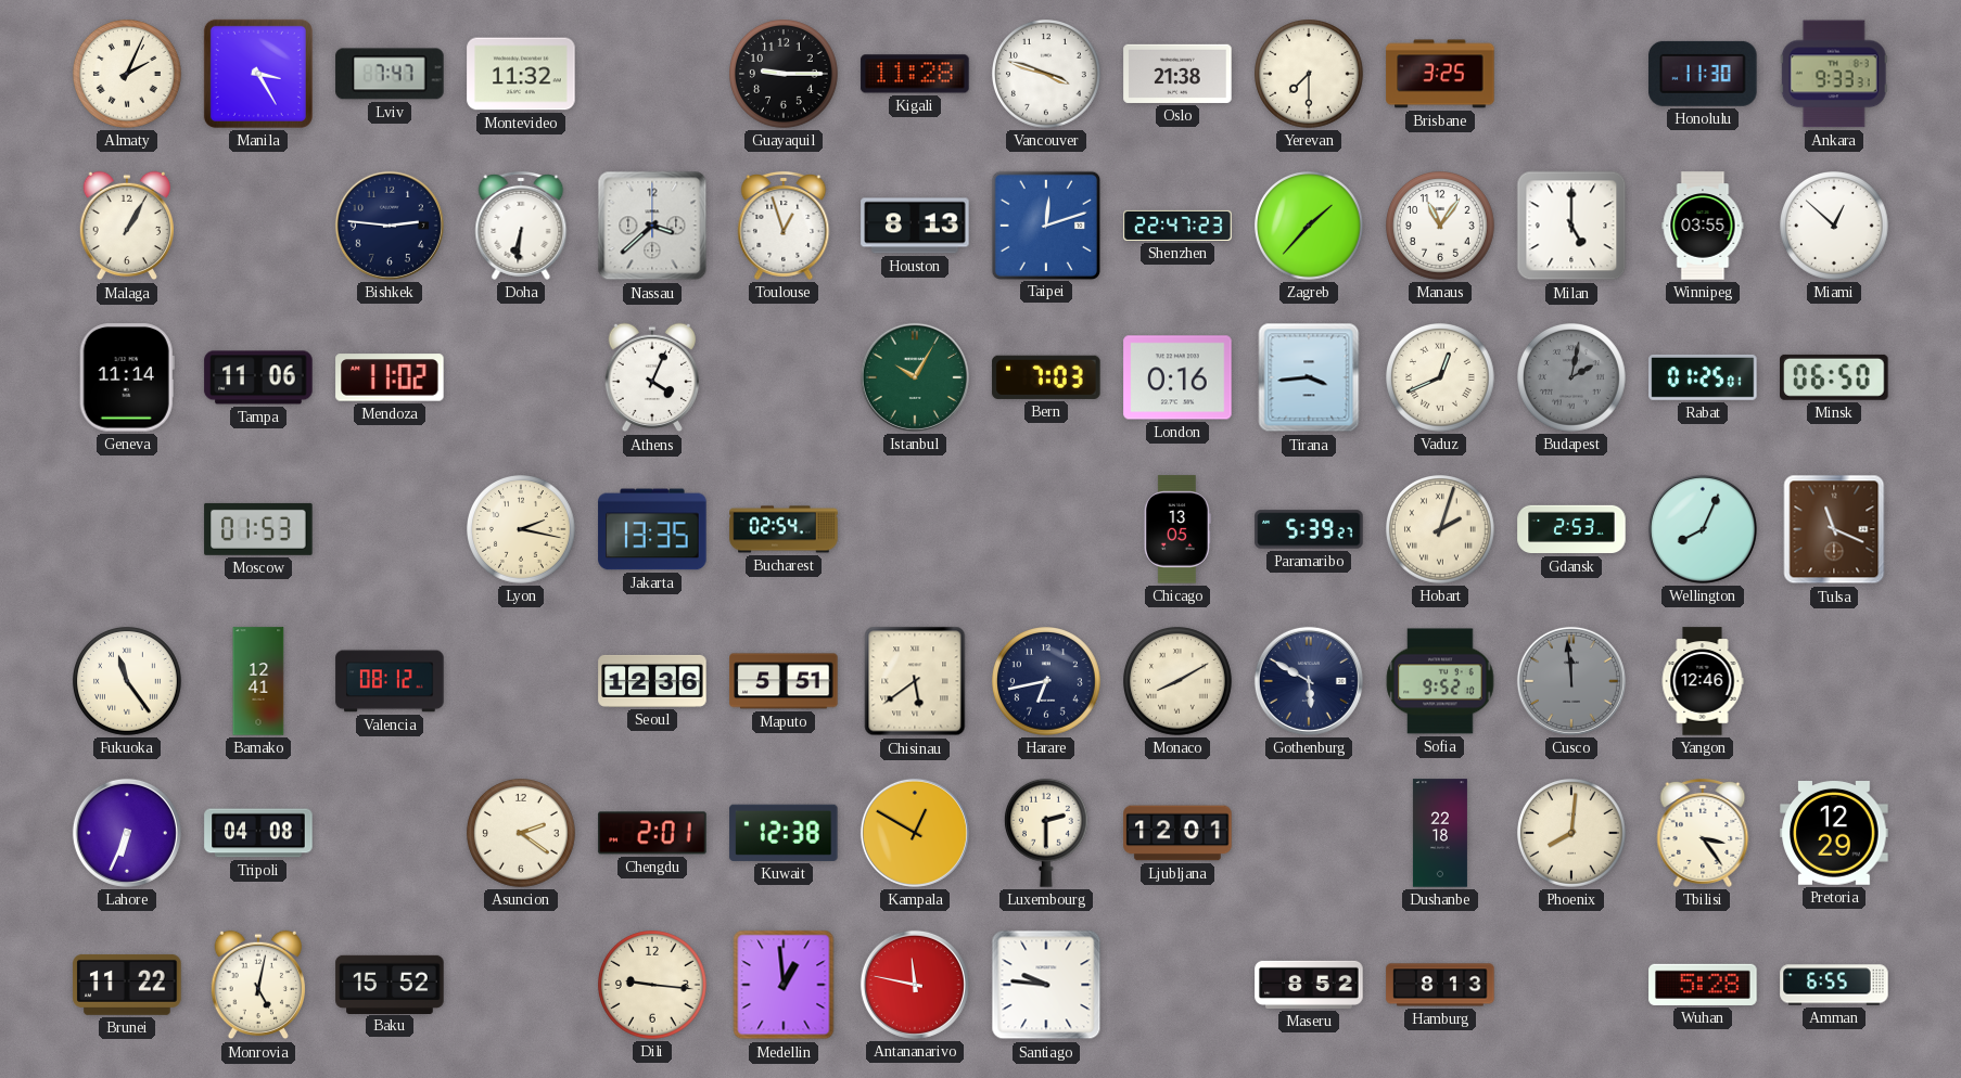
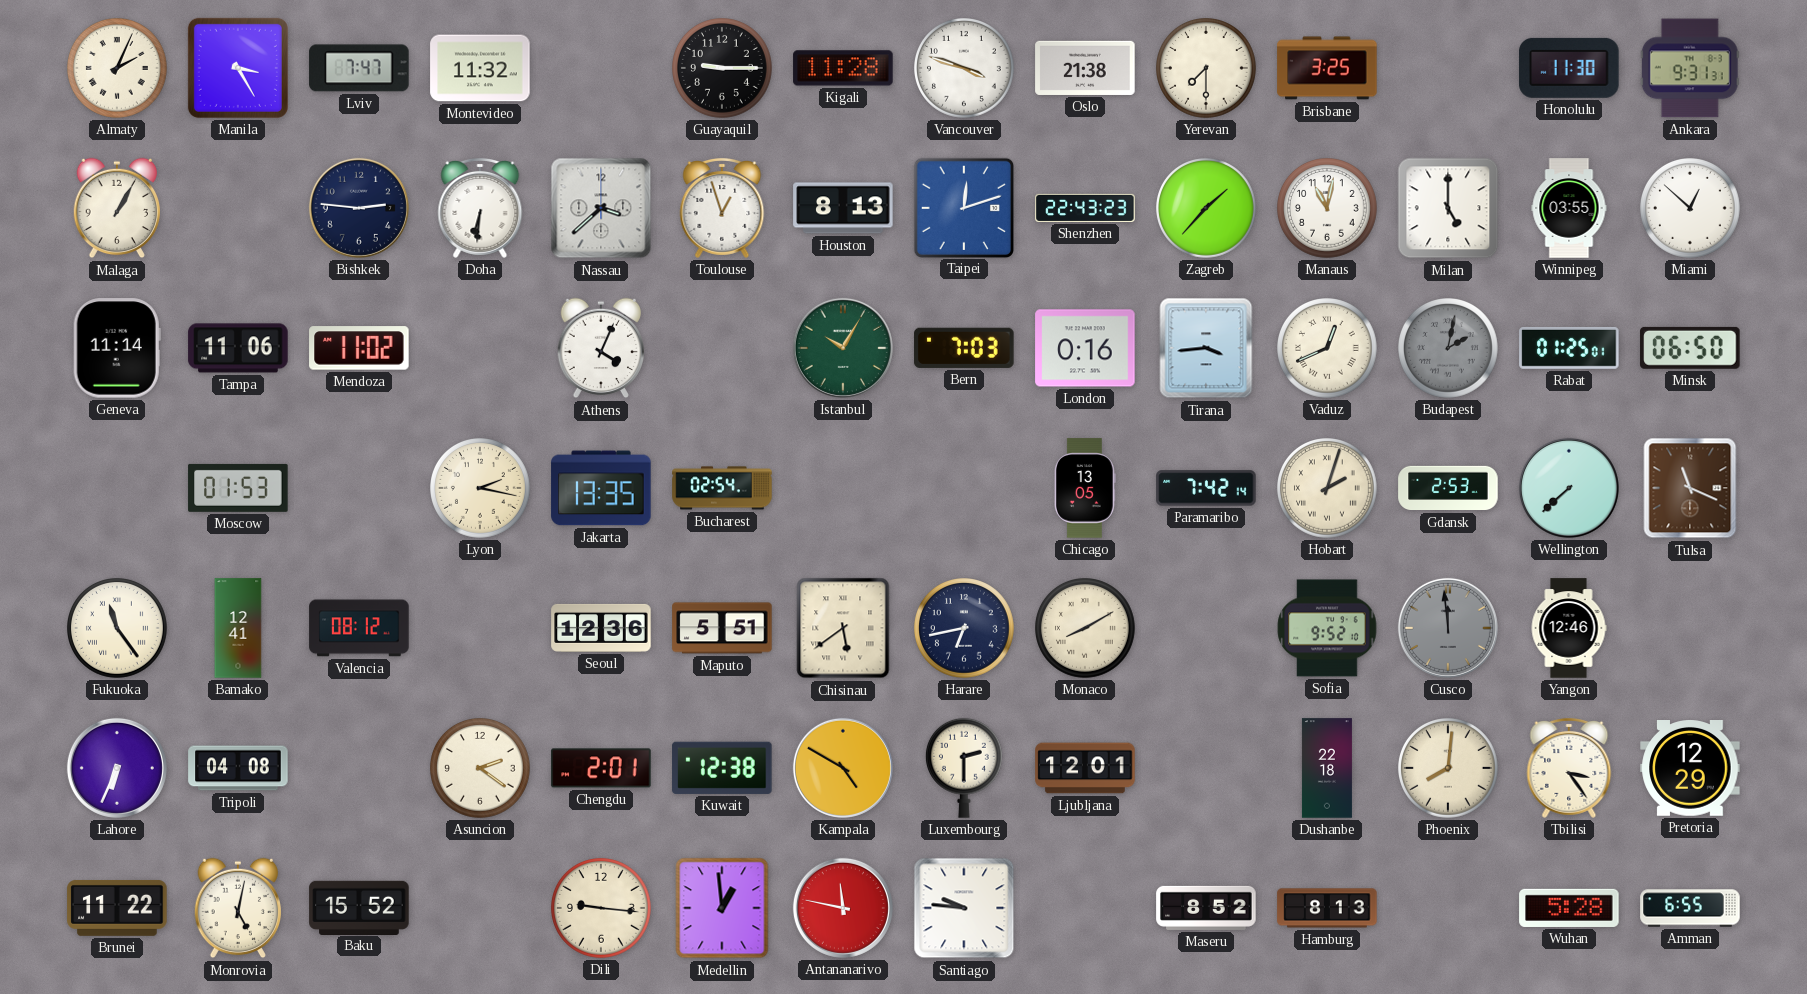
Ankara: 9:33 -> 9:31 (1690, 68)
Shenzhen: 22:47 -> 22:43 (1085, 208)
Manaus: 11:06 -> 11:02 (1328, 209)
Paramaribo: 5:39 -> 7:42 (1206, 488)
Wellington: 8:04 -> 7:38 (1569, 488)
Gothenburg: 5:50 -> none (1309, 681)
Kampala: 12:50 -> 4:50 (843, 768)
